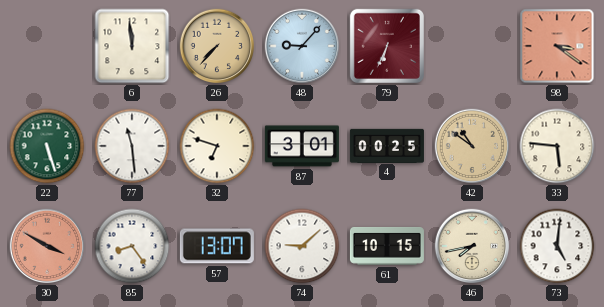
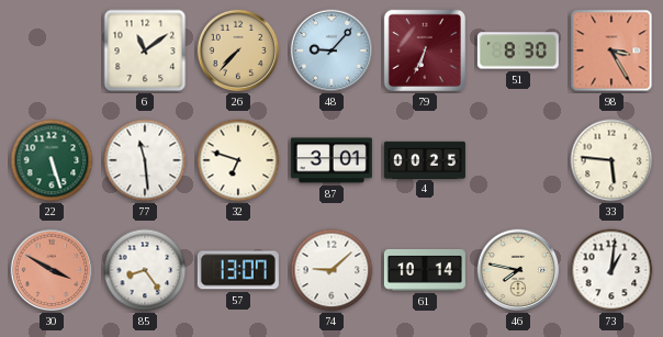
6: 11:59 -> 11:09 (145, 50)
51: none -> 8:30 (518, 50)
98: 3:21 -> 3:25 (611, 50)
42: 10:51 -> none (472, 146)
61: 10:15 -> 10:14 (425, 270)
46: 7:43 -> 7:47 (518, 270)
73: 5:01 -> 1:01 (611, 270)
